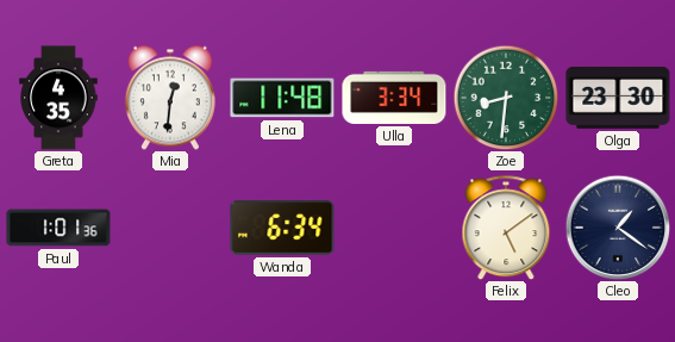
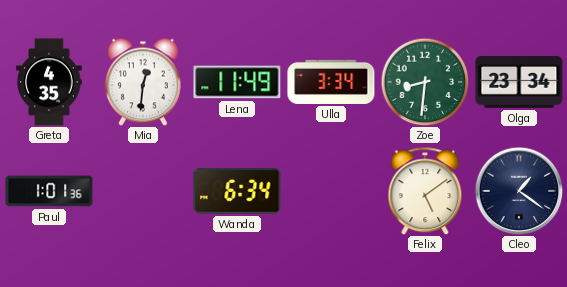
Lena: 11:48 -> 11:49 (237, 82)
Olga: 23:30 -> 23:34 (519, 82)
